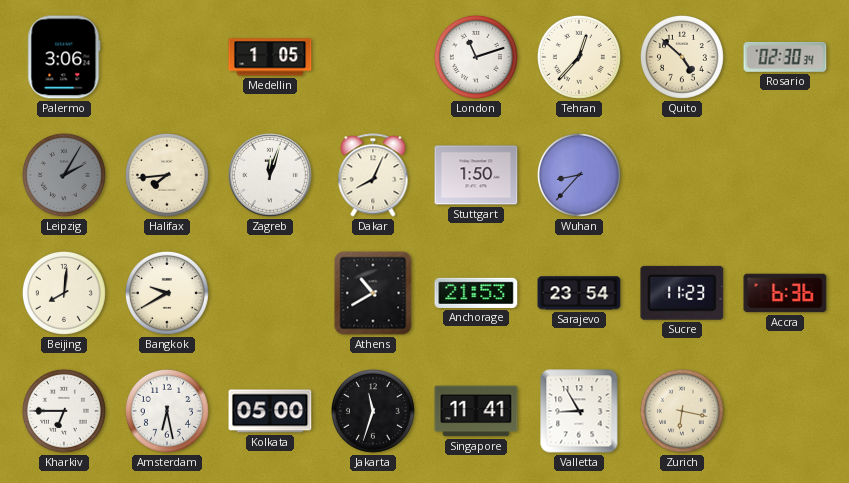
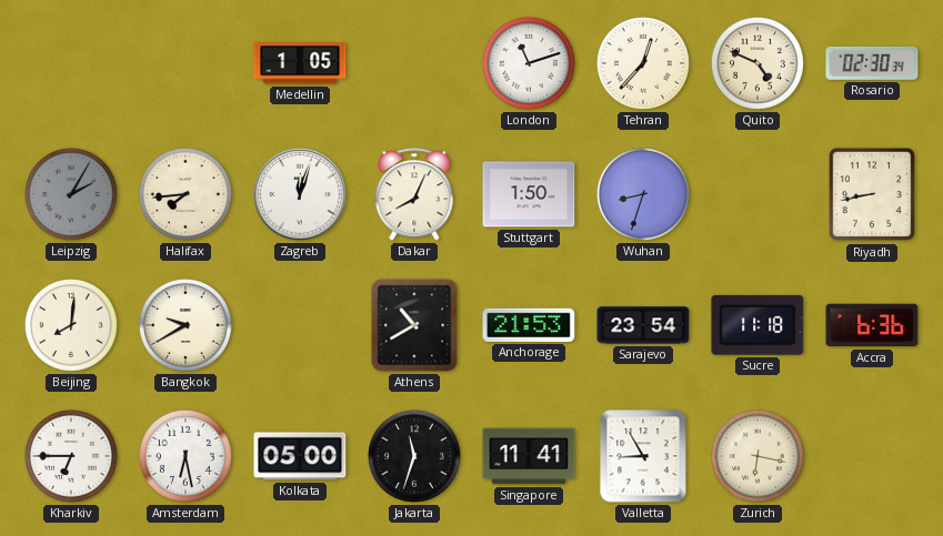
Palermo: 3:06 -> none (64, 57)
Quito: 4:52 -> 4:49 (758, 63)
Wuhan: 8:37 -> 8:33 (643, 194)
Riyadh: none -> 8:43 (872, 194)
Sucre: 11:23 -> 11:18 (758, 325)
